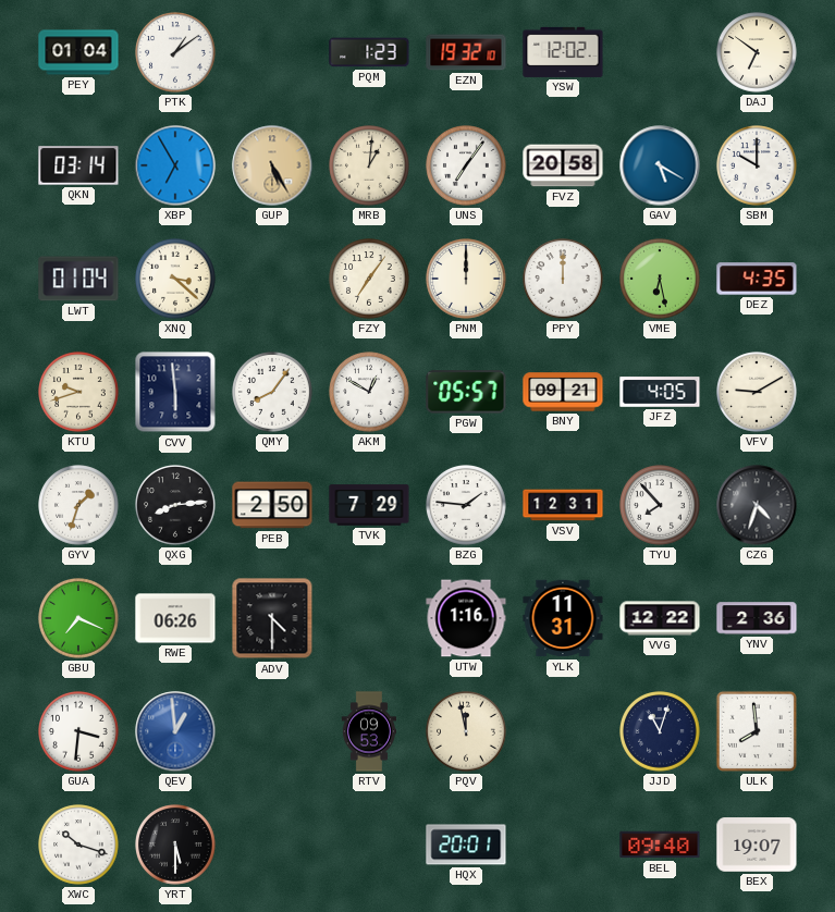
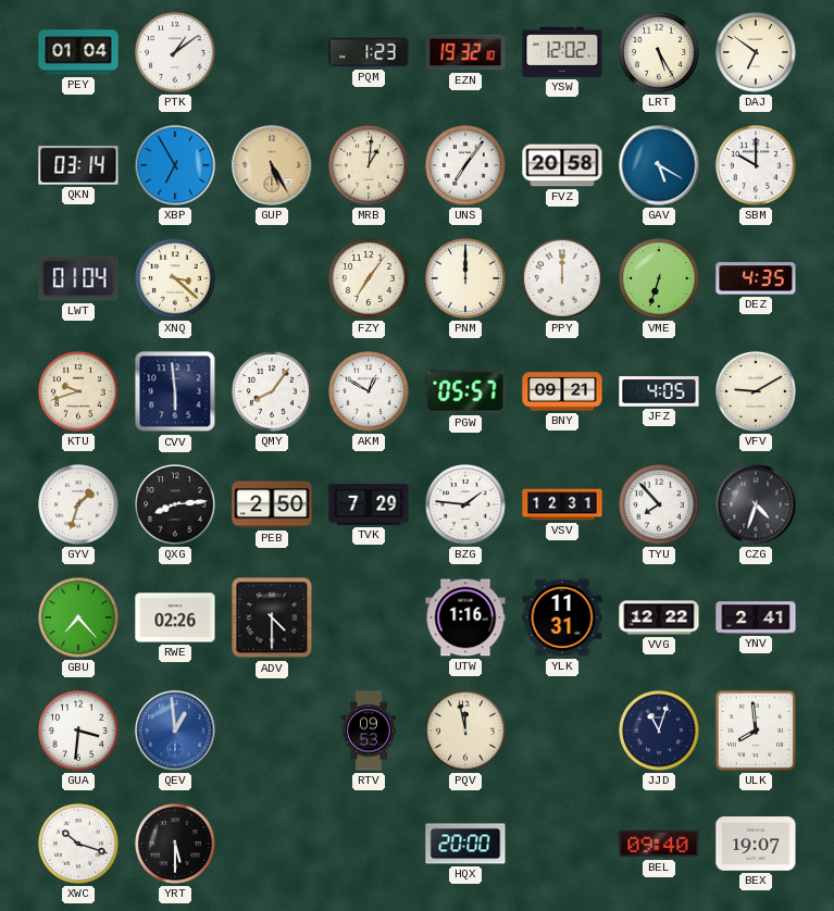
LRT: none -> 5:25 (659, 52)
VME: 6:28 -> 6:33 (659, 278)
GBU: 7:19 -> 7:23 (78, 617)
RWE: 06:26 -> 02:26 (175, 617)
YNV: 2:36 -> 2:41 (756, 617)
HQX: 20:01 -> 20:00 (465, 844)
